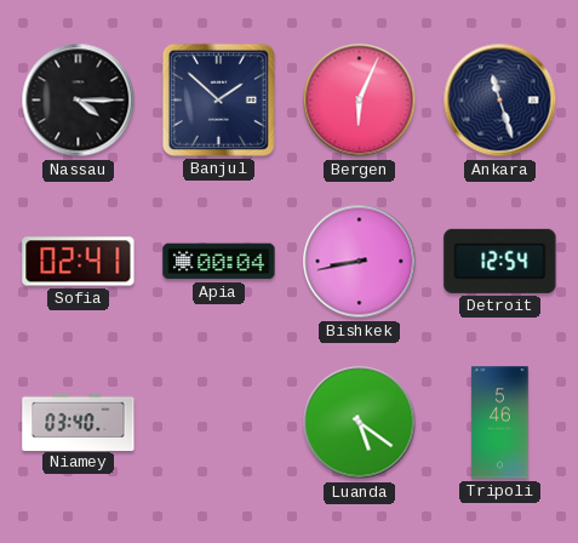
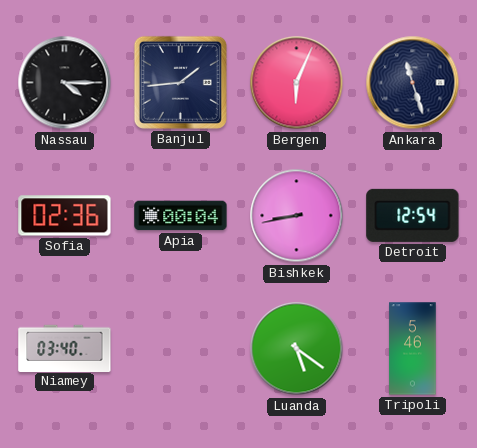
Banjul: 1:52 -> 1:44 (180, 82)
Sofia: 02:41 -> 02:36 (65, 216)
